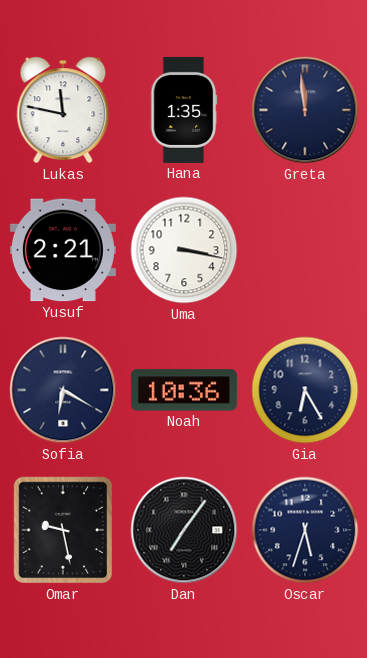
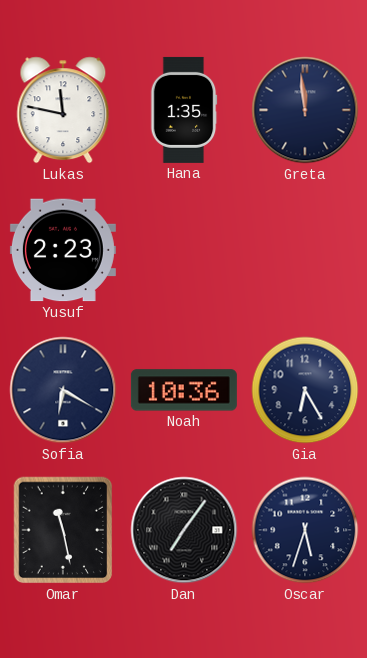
Yusuf: 2:21 -> 2:23 (63, 250)
Uma: 3:17 -> none (184, 250)
Omar: 9:28 -> 11:28 (63, 530)
